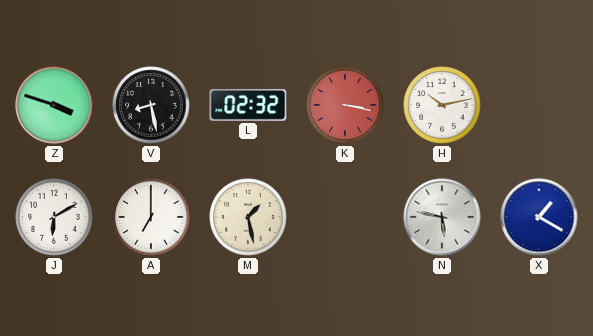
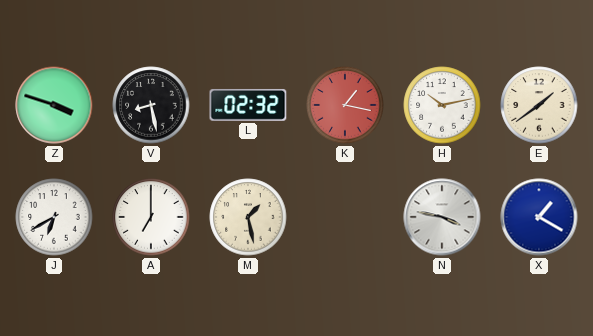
K: 3:17 -> 1:17 (345, 105)
E: none -> 1:39 (539, 105)
J: 6:10 -> 6:40 (54, 217)
N: 5:47 -> 3:47 (442, 217)
